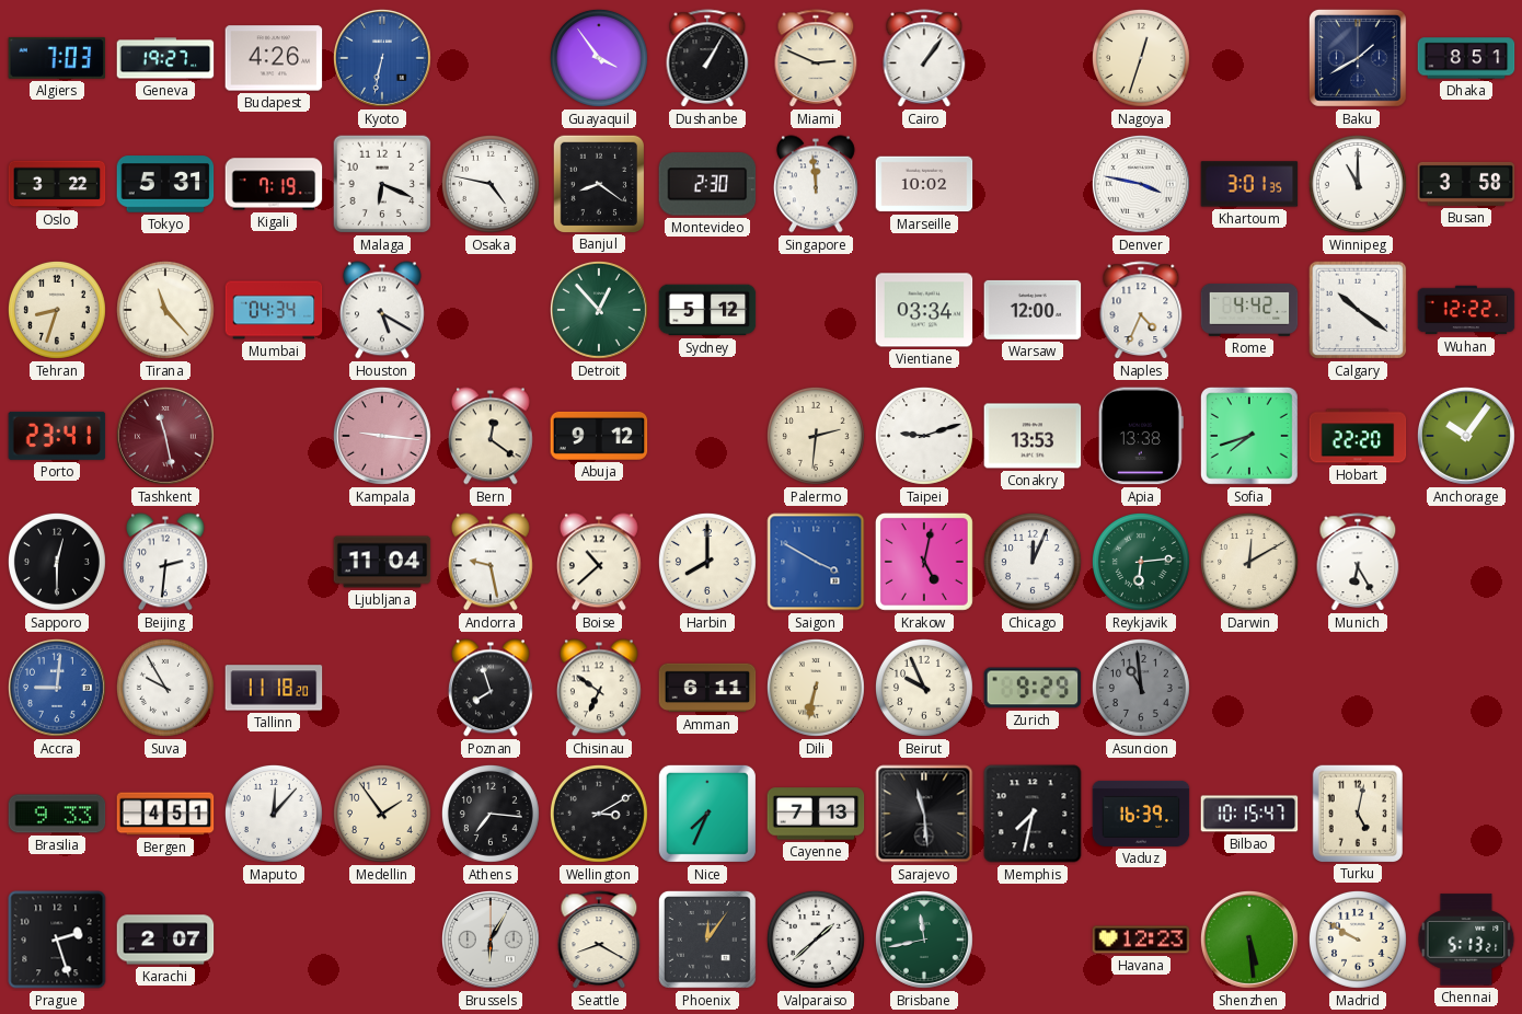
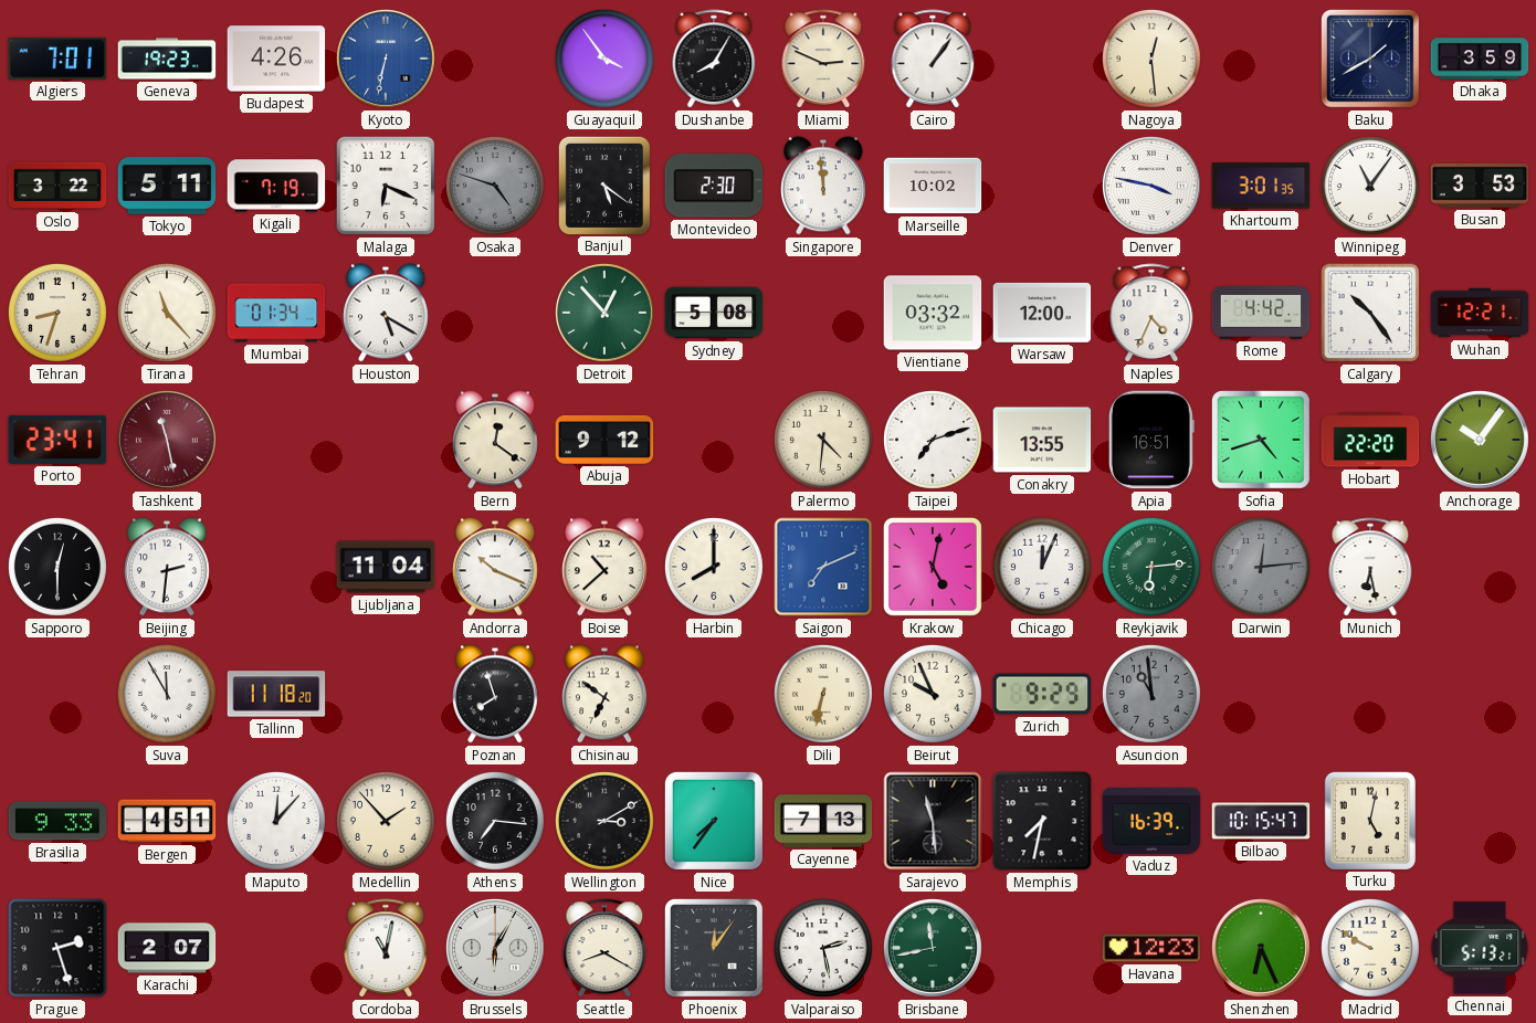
Algiers: 7:03 -> 7:01 (57, 59)
Geneva: 19:27 -> 19:23 (167, 59)
Dushanbe: 1:05 -> 8:05 (714, 59)
Nagoya: 12:33 -> 12:29 (1151, 59)
Dhaka: 8:51 -> 3:59 (1480, 59)
Tokyo: 5:31 -> 5:11 (167, 186)
Osaka: 4:47 -> 4:48 (495, 186)
Osaka dial: white -> grey (495, 186)
Banjul: 8:21 -> 5:21 (603, 184)
Winnipeg: 11:00 -> 11:06 (1370, 186)
Busan: 3:58 -> 3:53 (1480, 186)
Mumbai: 04:34 -> 01:34 (276, 313)
Sydney: 5:12 -> 5:08 (714, 313)
Vientiane: 03:34 -> 03:32 (933, 313)
Calgary: 10:21 -> 10:24 (1370, 313)
Wuhan: 12:22 -> 12:21 (1480, 313)
Kampala: 9:16 -> none (382, 436)
Palermo: 2:31 -> 4:31 (823, 440)
Taipei: 9:12 -> 7:12 (933, 440)
Conakry: 13:53 -> 13:55 (1042, 440)
Apia: 13:38 -> 16:51 (1151, 440)
Sofia: 7:42 -> 4:42 (1261, 440)
Andorra: 9:28 -> 10:19 (495, 567)
Saigon: 3:50 -> 7:11 (823, 567)
Darwin: 12:10 -> 12:14 (1261, 567)
Darwin dial: cream -> grey (1261, 567)
Munich: 6:25 -> 6:28 (1370, 567)
Accra: 9:01 -> none (57, 688)
Suva: 9:55 -> 11:55 (167, 694)
Amman: 6:11 -> none (707, 688)
Medellin: 1:54 -> 1:53 (386, 821)
Nice: 7:34 -> 7:36 (714, 821)
Cordoba: none -> 11:02 (386, 948)
Valparaiso: 1:38 -> 2:28 (823, 948)
Shenzhen: 5:29 -> 6:26 (1261, 948)
